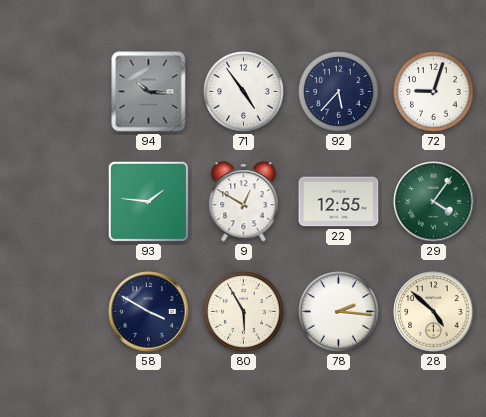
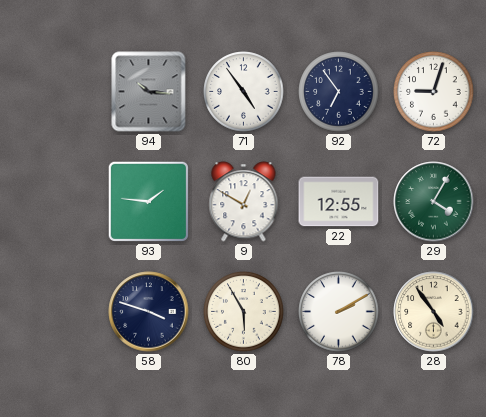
92: 5:37 -> 6:54 (339, 92)
29: 4:06 -> 4:05 (434, 202)
58: 3:50 -> 3:48 (149, 312)
78: 2:16 -> 2:10 (339, 312)
28: 4:52 -> 4:54 (434, 312)
